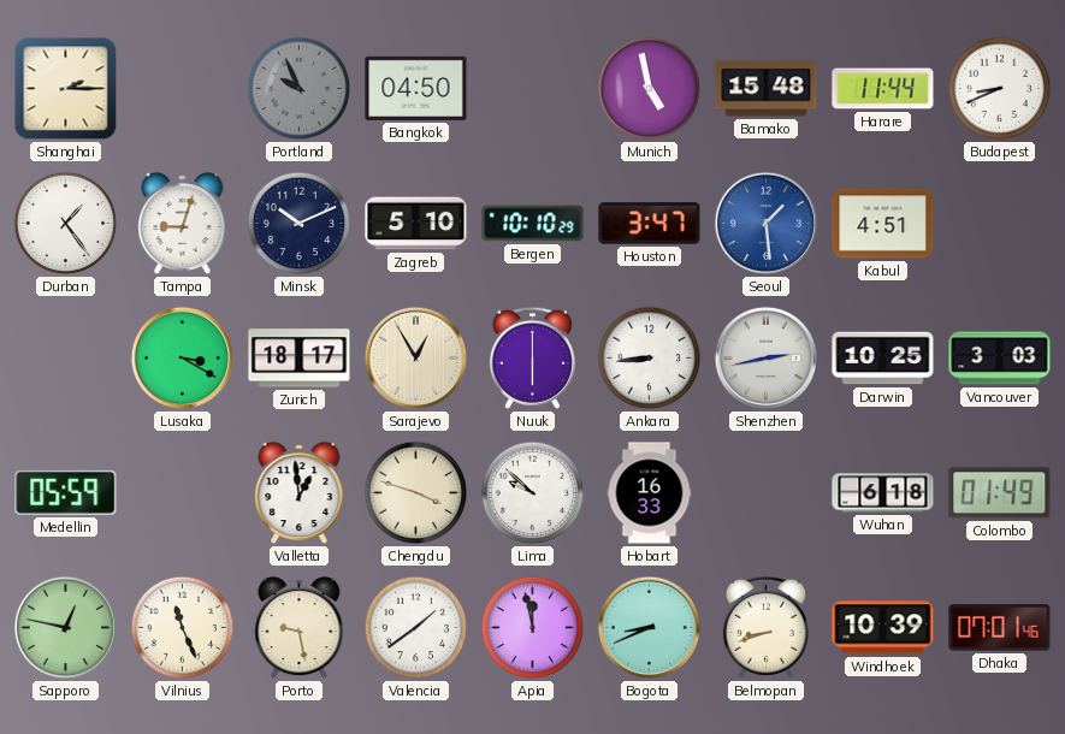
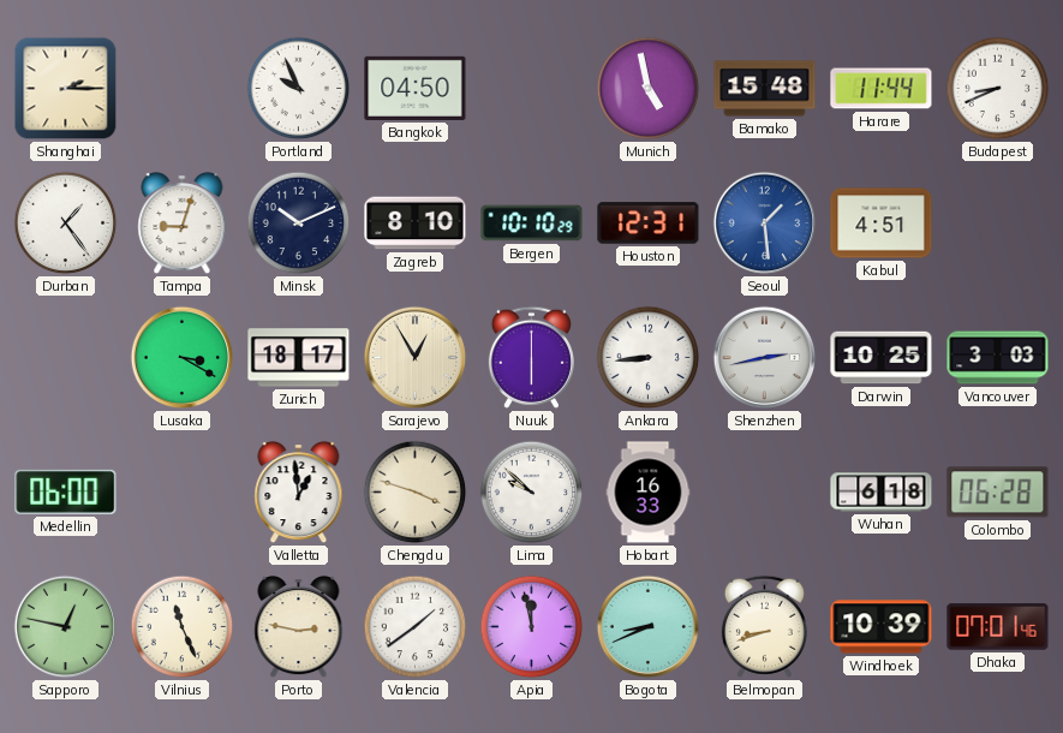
Portland dial: grey -> white (299, 89)
Zagreb: 5:10 -> 8:10 (416, 224)
Houston: 3:47 -> 12:31 (649, 224)
Medellin: 05:59 -> 06:00 (66, 491)
Colombo: 01:49 -> 06:28 (998, 493)
Porto: 9:28 -> 2:47 (299, 628)
